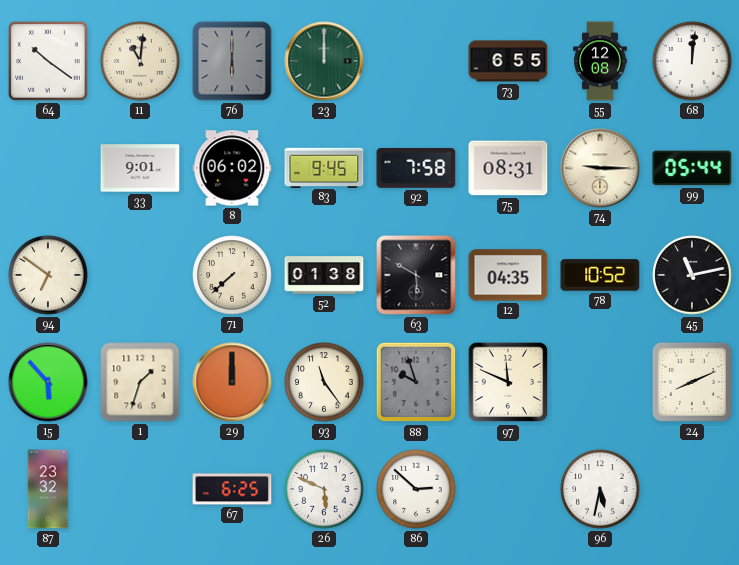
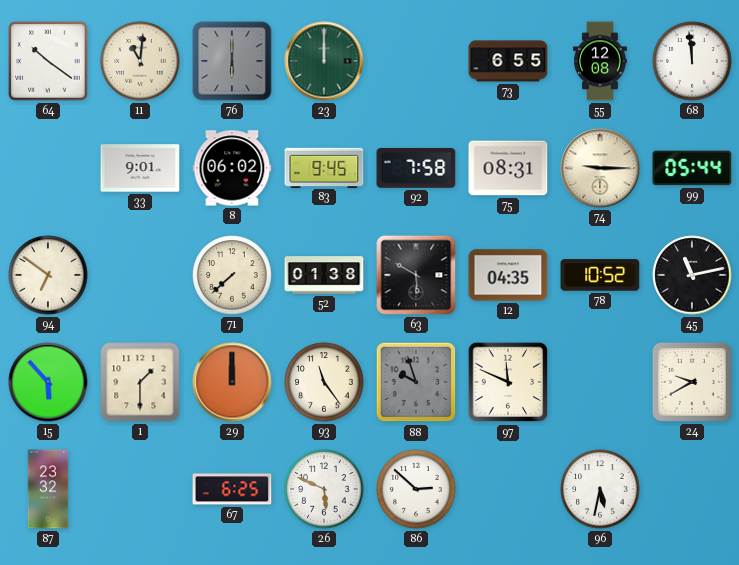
68: 12:01 -> 11:59 (692, 61)
1: 1:33 -> 1:30 (140, 382)
24: 8:11 -> 9:40 (692, 382)
